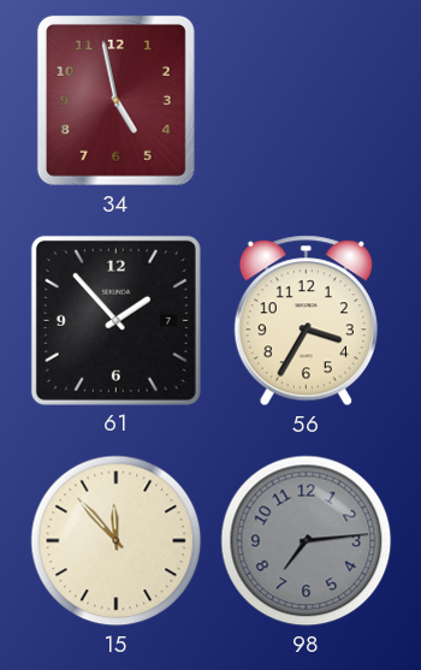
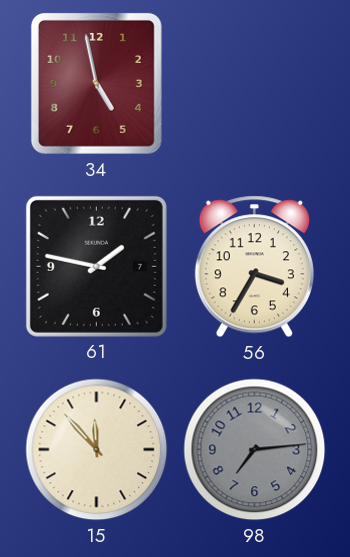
61: 1:53 -> 1:47 (96, 266)
